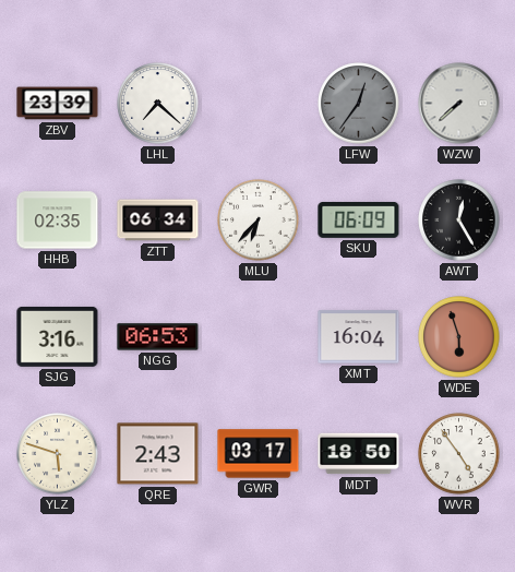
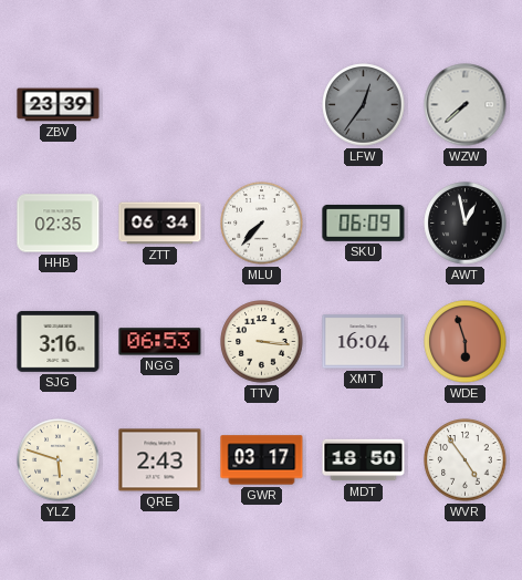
LHL: 7:22 -> none (158, 104)
MLU: 6:37 -> 7:37 (262, 224)
AWT: 12:25 -> 12:58 (466, 224)
TTV: none -> 3:16 (262, 342)
